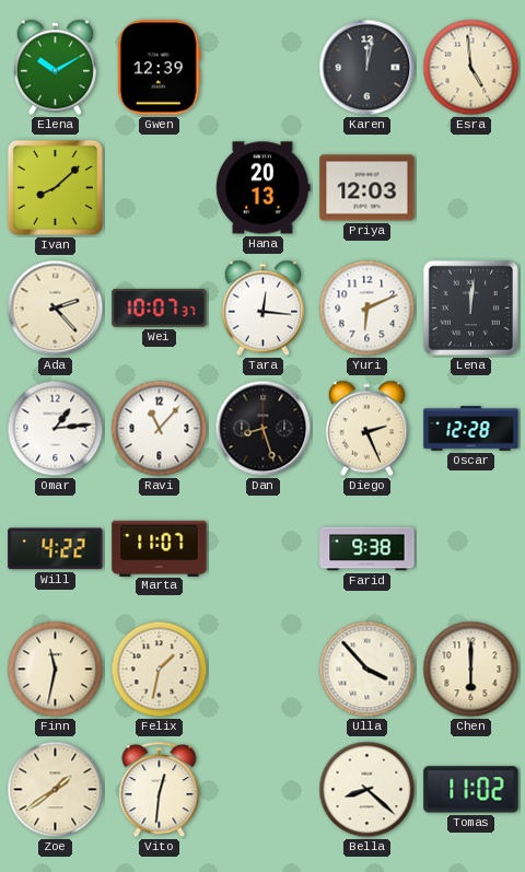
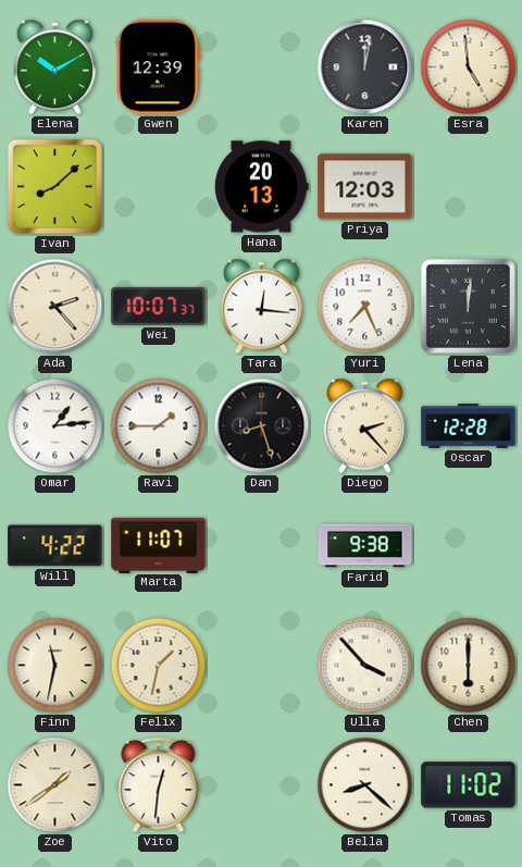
Yuri: 6:11 -> 7:26 (365, 307)
Ravi: 11:07 -> 1:45 (159, 426)
Diego: 2:26 -> 2:23 (364, 426)
